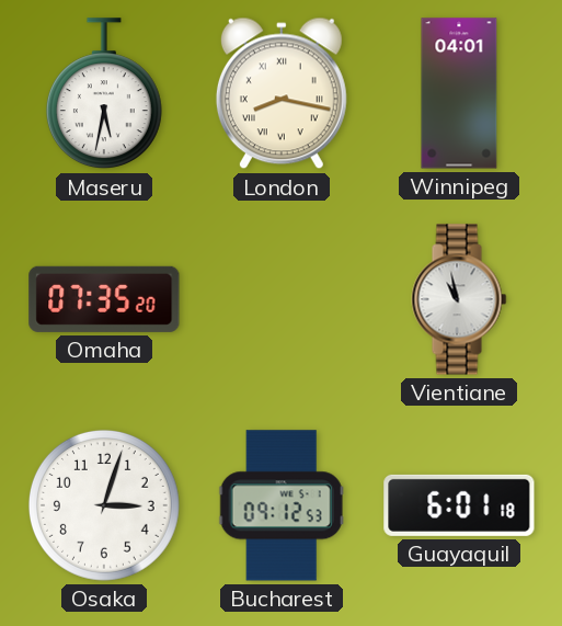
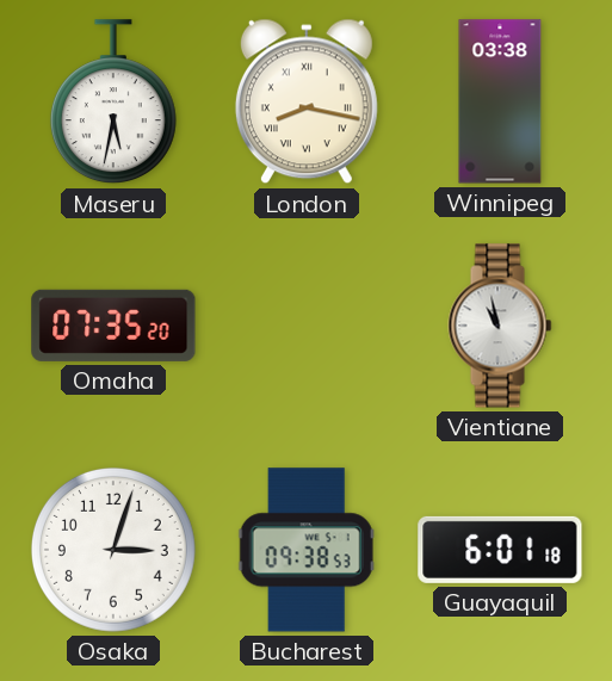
Winnipeg: 04:01 -> 03:38 (500, 101)
Bucharest: 09:12 -> 09:38 (307, 550)
